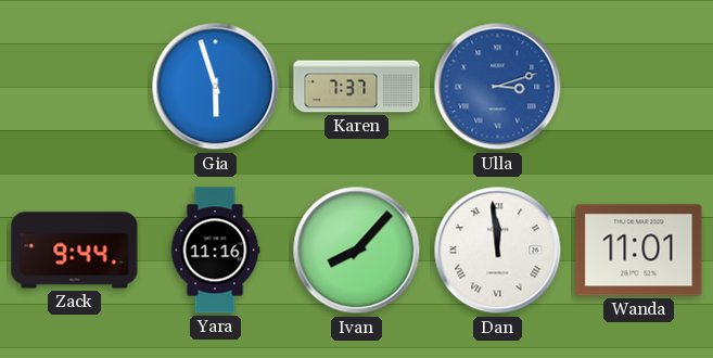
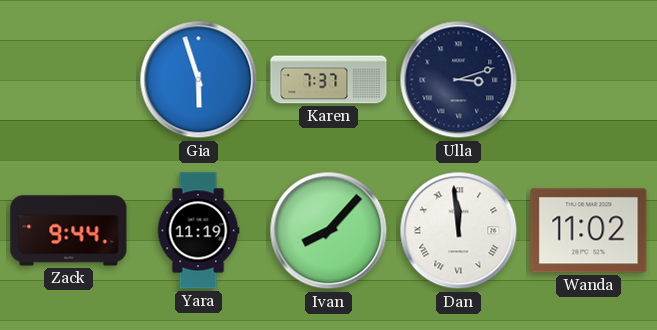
Ulla dial: blue -> navy (459, 80)
Yara: 11:16 -> 11:19 (198, 231)
Wanda: 11:01 -> 11:02 (589, 231)
